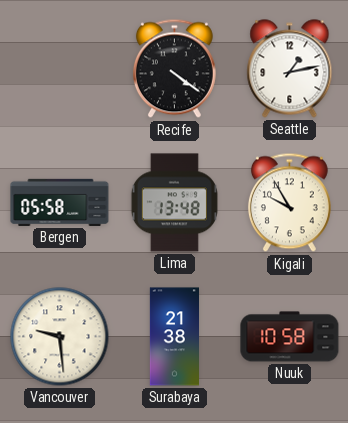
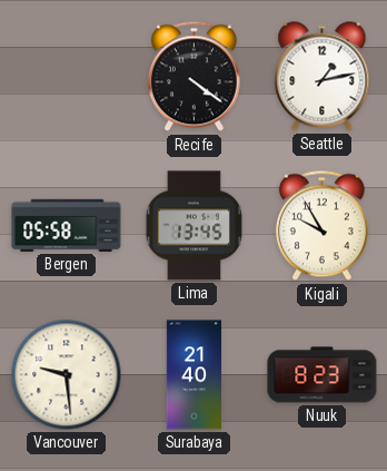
Lima: 13:48 -> 13:45 (193, 226)
Surabaya: 21:38 -> 21:40 (193, 375)
Nuuk: 10:58 -> 8:23 (322, 375)
